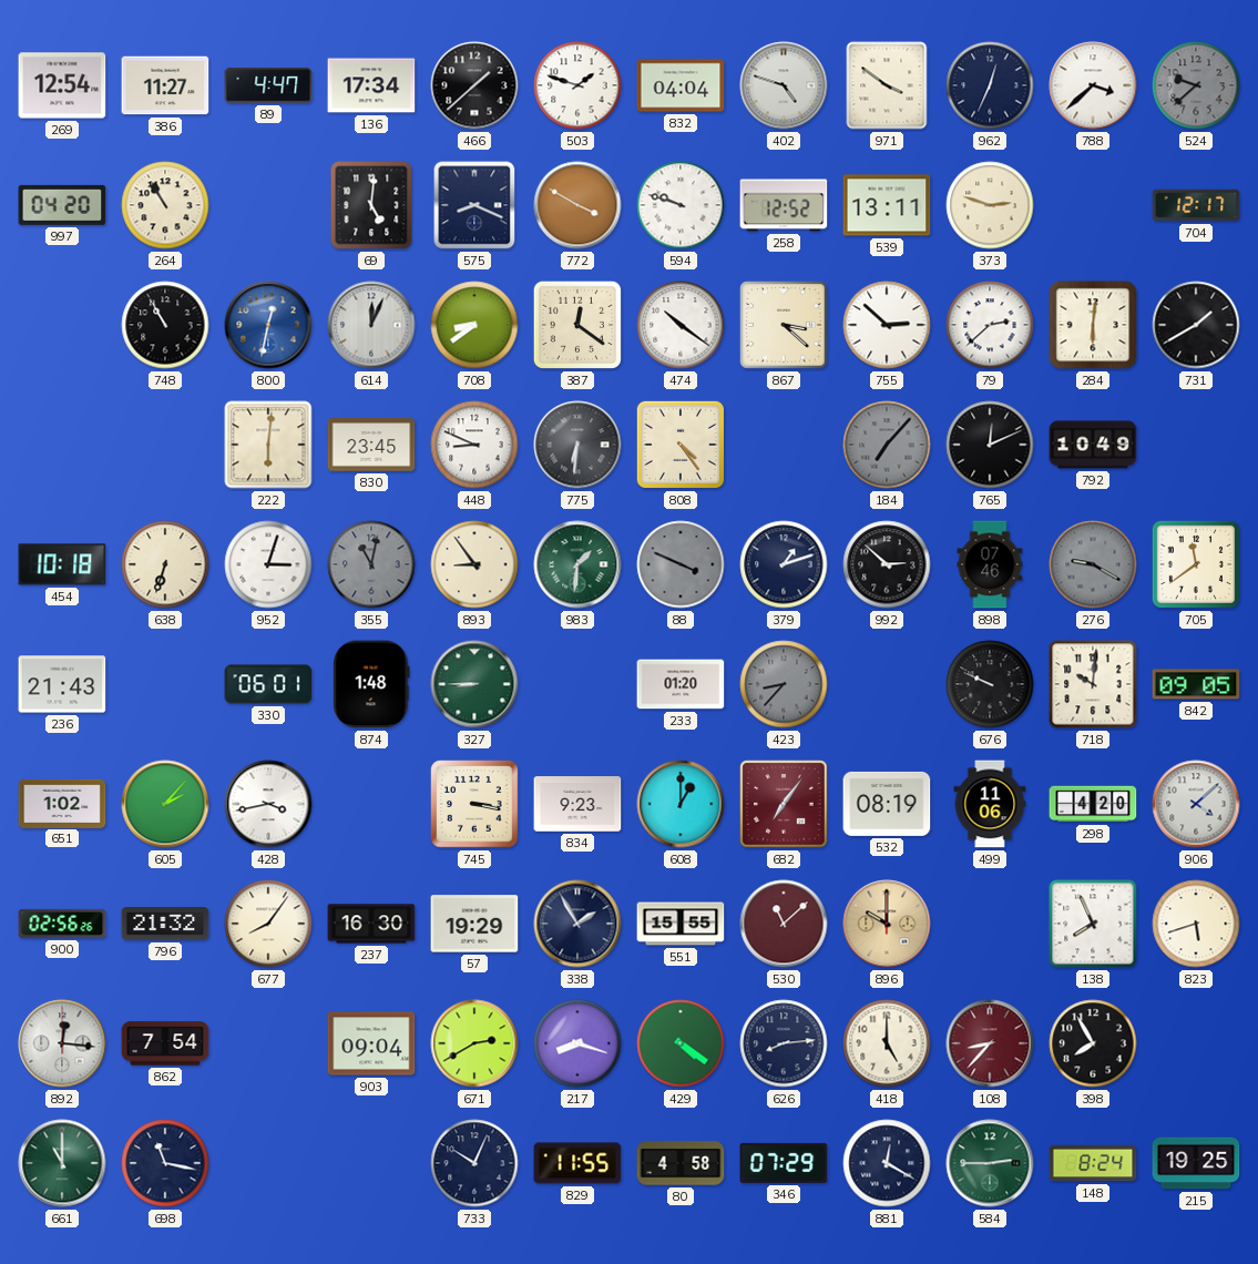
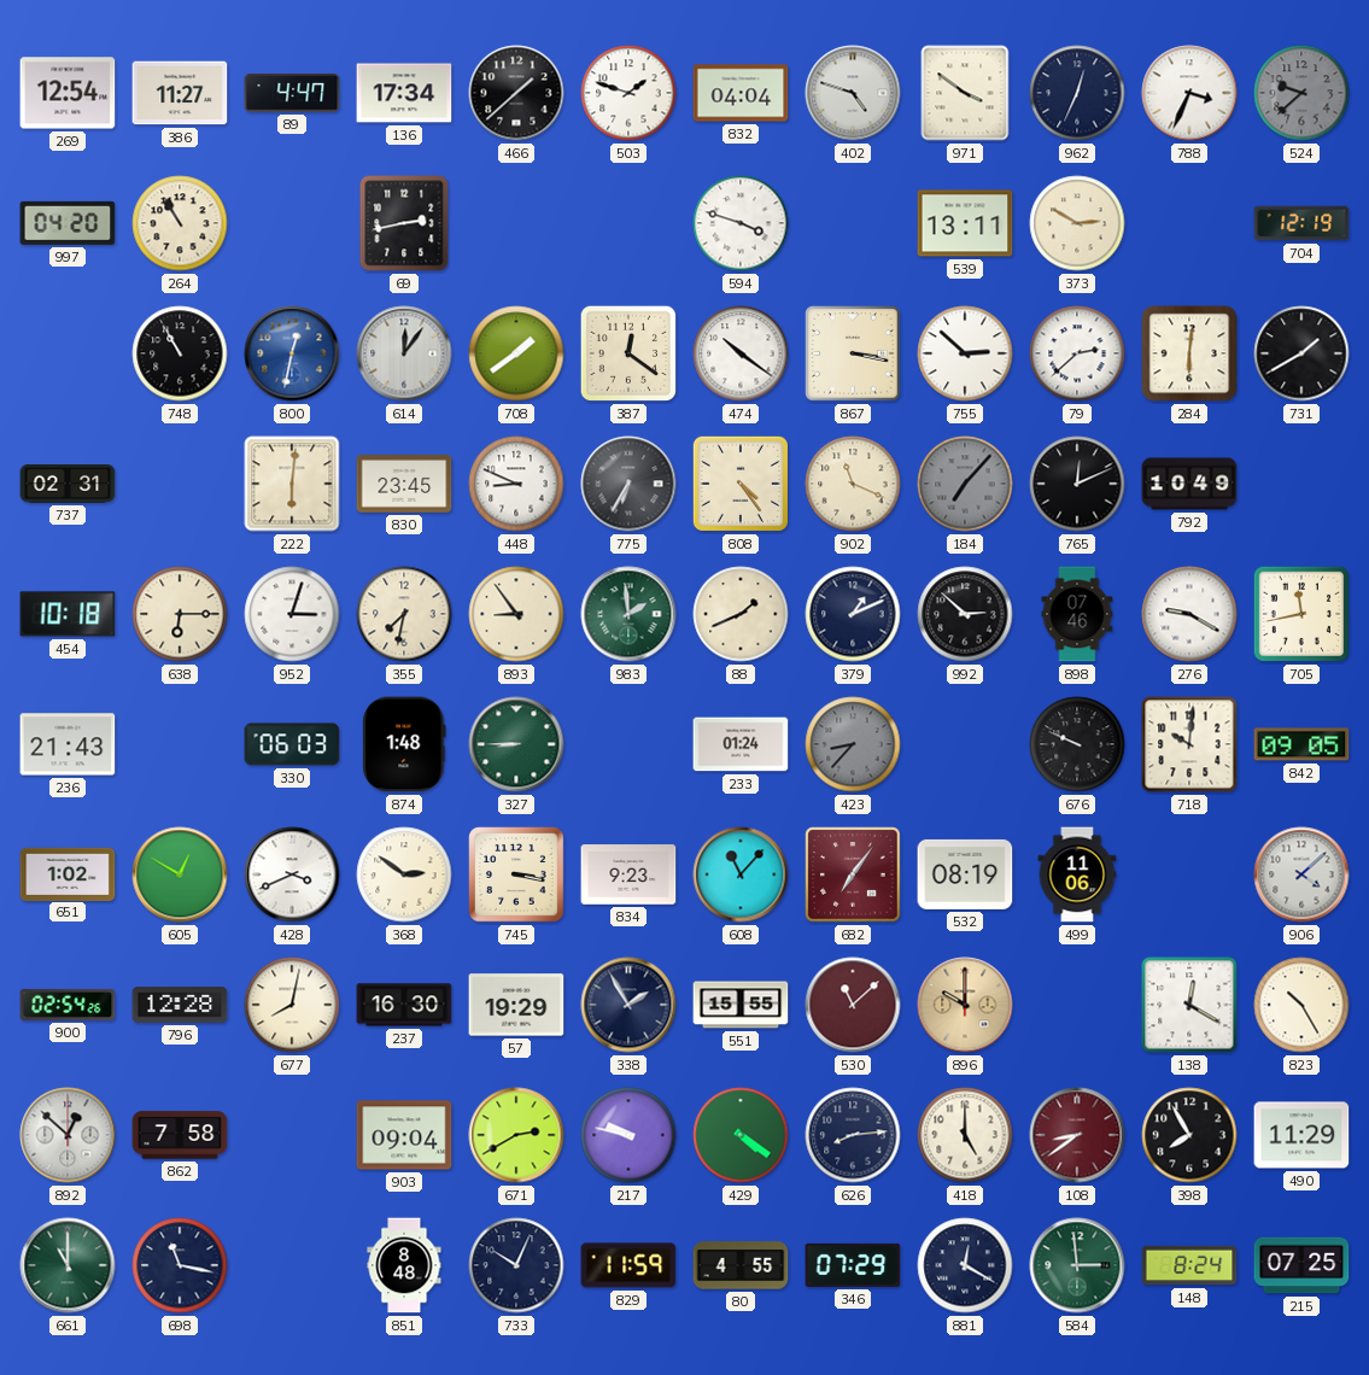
788: 3:38 -> 3:34 (1189, 93)
69: 5:01 -> 2:43 (404, 223)
575: 8:19 -> none (474, 205)
772: 3:50 -> none (577, 205)
594: 9:48 -> 3:48 (741, 223)
258: 12:52 -> none (784, 205)
373: 2:48 -> 2:50 (1077, 223)
704: 12:17 -> 12:19 (1301, 223)
614: 12:04 -> 12:06 (404, 353)
708: 8:39 -> 1:39 (516, 353)
867: 3:22 -> 3:17 (853, 353)
737: none -> 02:31 (68, 484)
775: 6:31 -> 6:35 (628, 484)
902: none -> 11:19 (853, 484)
638: 6:33 -> 6:15 (180, 614)
355: 11:02 -> 7:32 (404, 614)
355 dial: grey -> cream (404, 614)
983: 1:31 -> 1:59 (628, 614)
88: 3:49 -> 1:41 (741, 614)
88 dial: grey -> cream (741, 614)
379: 1:12 -> 1:11 (853, 614)
276 dial: grey -> white (1189, 614)
705: 11:39 -> 11:43 (1301, 614)
330: 06:01 -> 06:03 (292, 744)
233: 01:20 -> 01:24 (741, 744)
605: 2:07 -> 12:50 (180, 874)
428: 3:43 -> 3:41 (292, 874)
368: none -> 2:51 (404, 874)
608: 1:00 -> 11:07 (741, 874)
298: 4:20 -> none (1093, 804)
900: 02:56 -> 02:54 (68, 1005)
796: 21:32 -> 12:28 (180, 1005)
677: 8:06 -> 8:02 (292, 1005)
138: 7:56 -> 12:20 (1189, 1005)
823: 5:42 -> 10:25 (1301, 1005)
892: 12:16 -> 12:52 (68, 1135)
862: 7:54 -> 7:58 (180, 1135)
217: 8:18 -> 9:47 (628, 1135)
108: 8:37 -> 8:39 (1077, 1135)
490: none -> 11:29 (1301, 1135)
851: none -> 8:48 (404, 1265)
829: 11:55 -> 11:59 (628, 1265)
80: 4:58 -> 4:55 (741, 1265)
584: 2:45 -> 2:59 (1077, 1265)
215: 19:25 -> 07:25 (1301, 1265)
